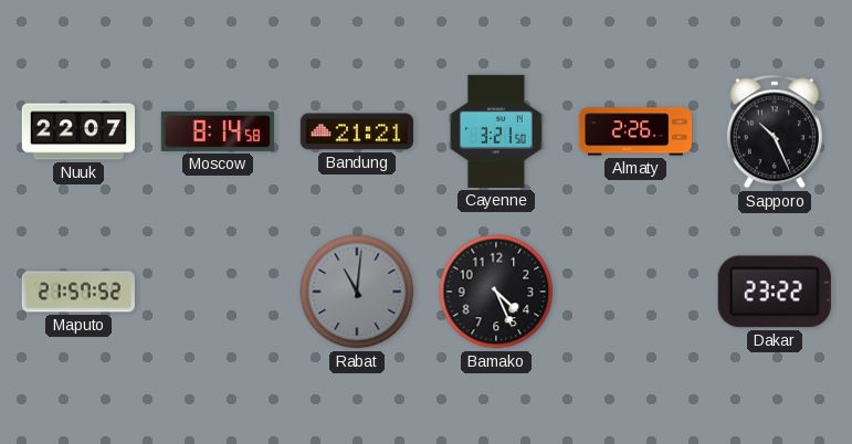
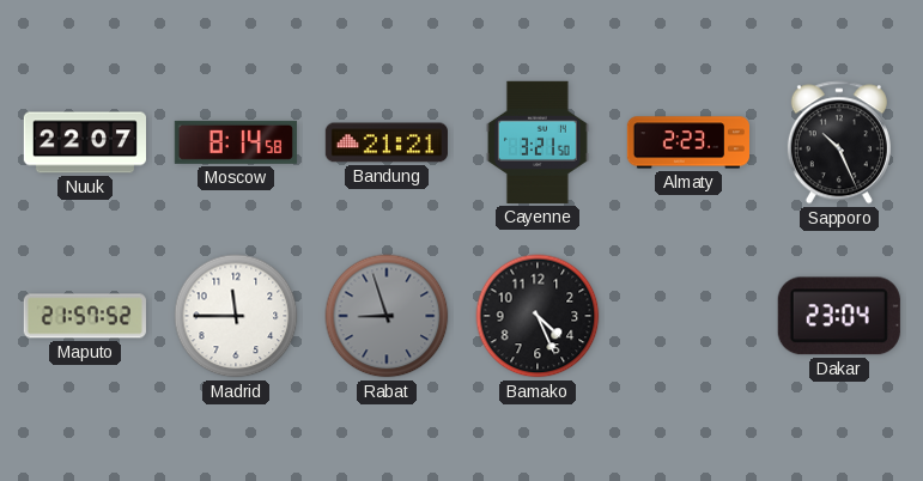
Almaty: 2:26 -> 2:23 (687, 142)
Madrid: none -> 11:45 (236, 316)
Rabat: 11:01 -> 8:57 (387, 316)
Dakar: 23:22 -> 23:04 (839, 316)
